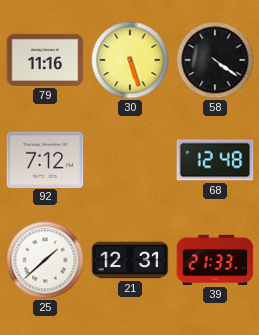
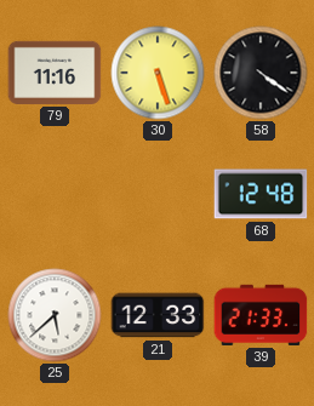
92: 7:12 -> none (45, 159)
25: 1:38 -> 5:38 (55, 315)
21: 12:31 -> 12:33 (158, 315)
